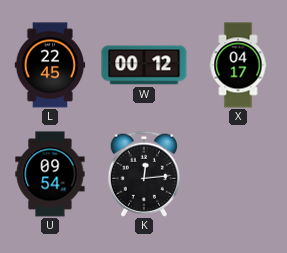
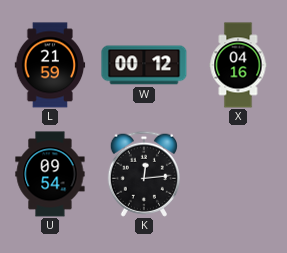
L: 22:45 -> 21:59 (50, 65)
X: 04:17 -> 04:16 (238, 65)
